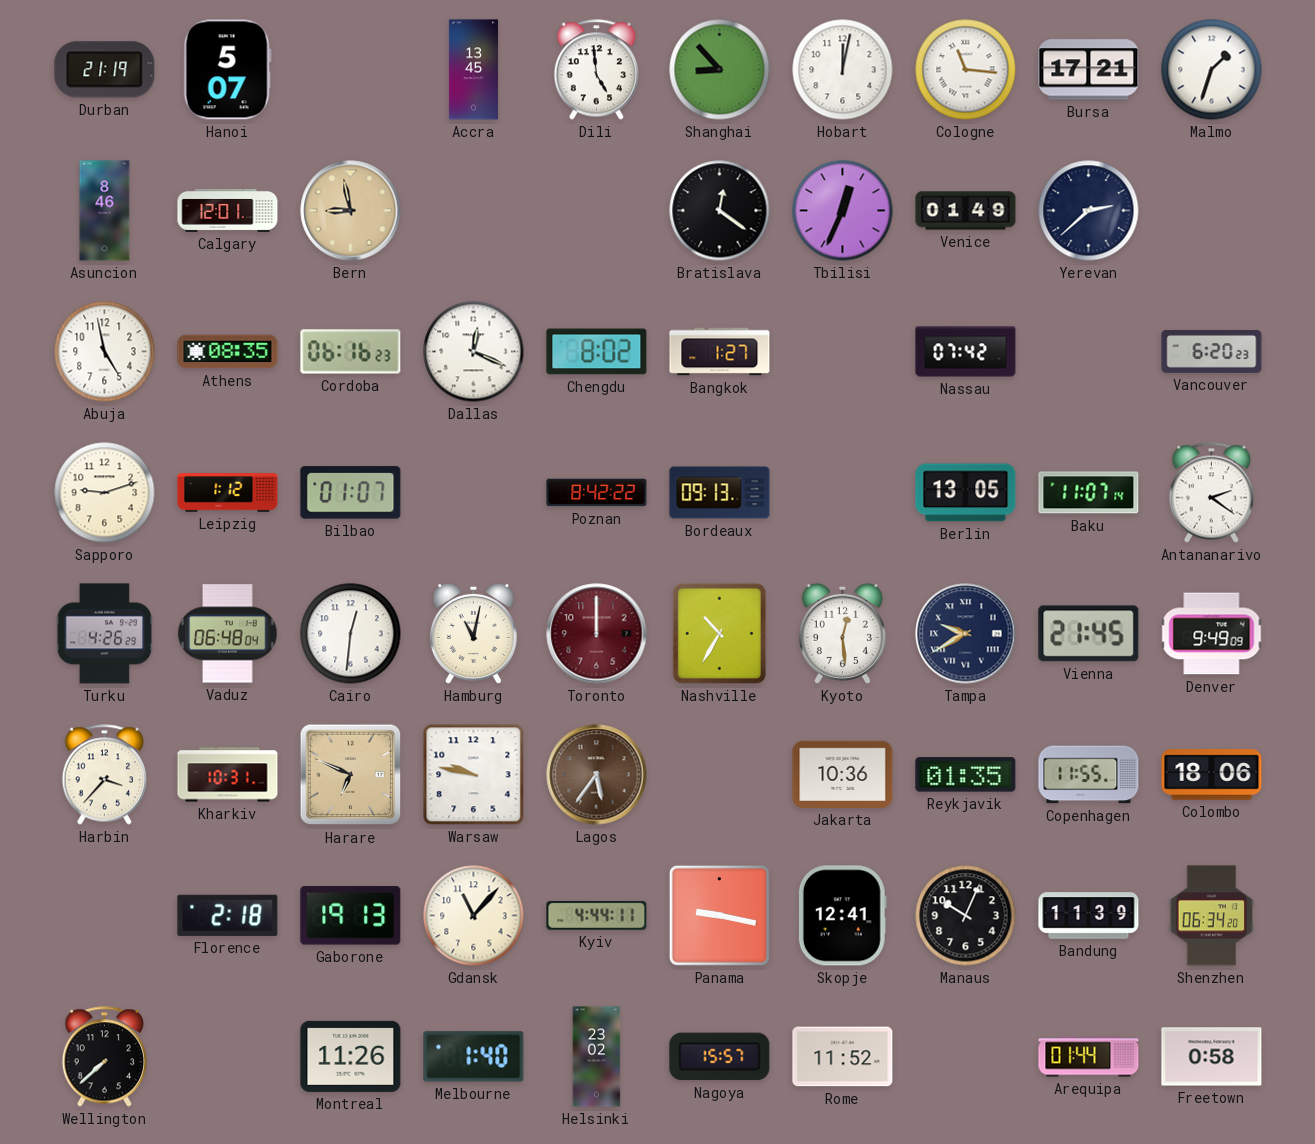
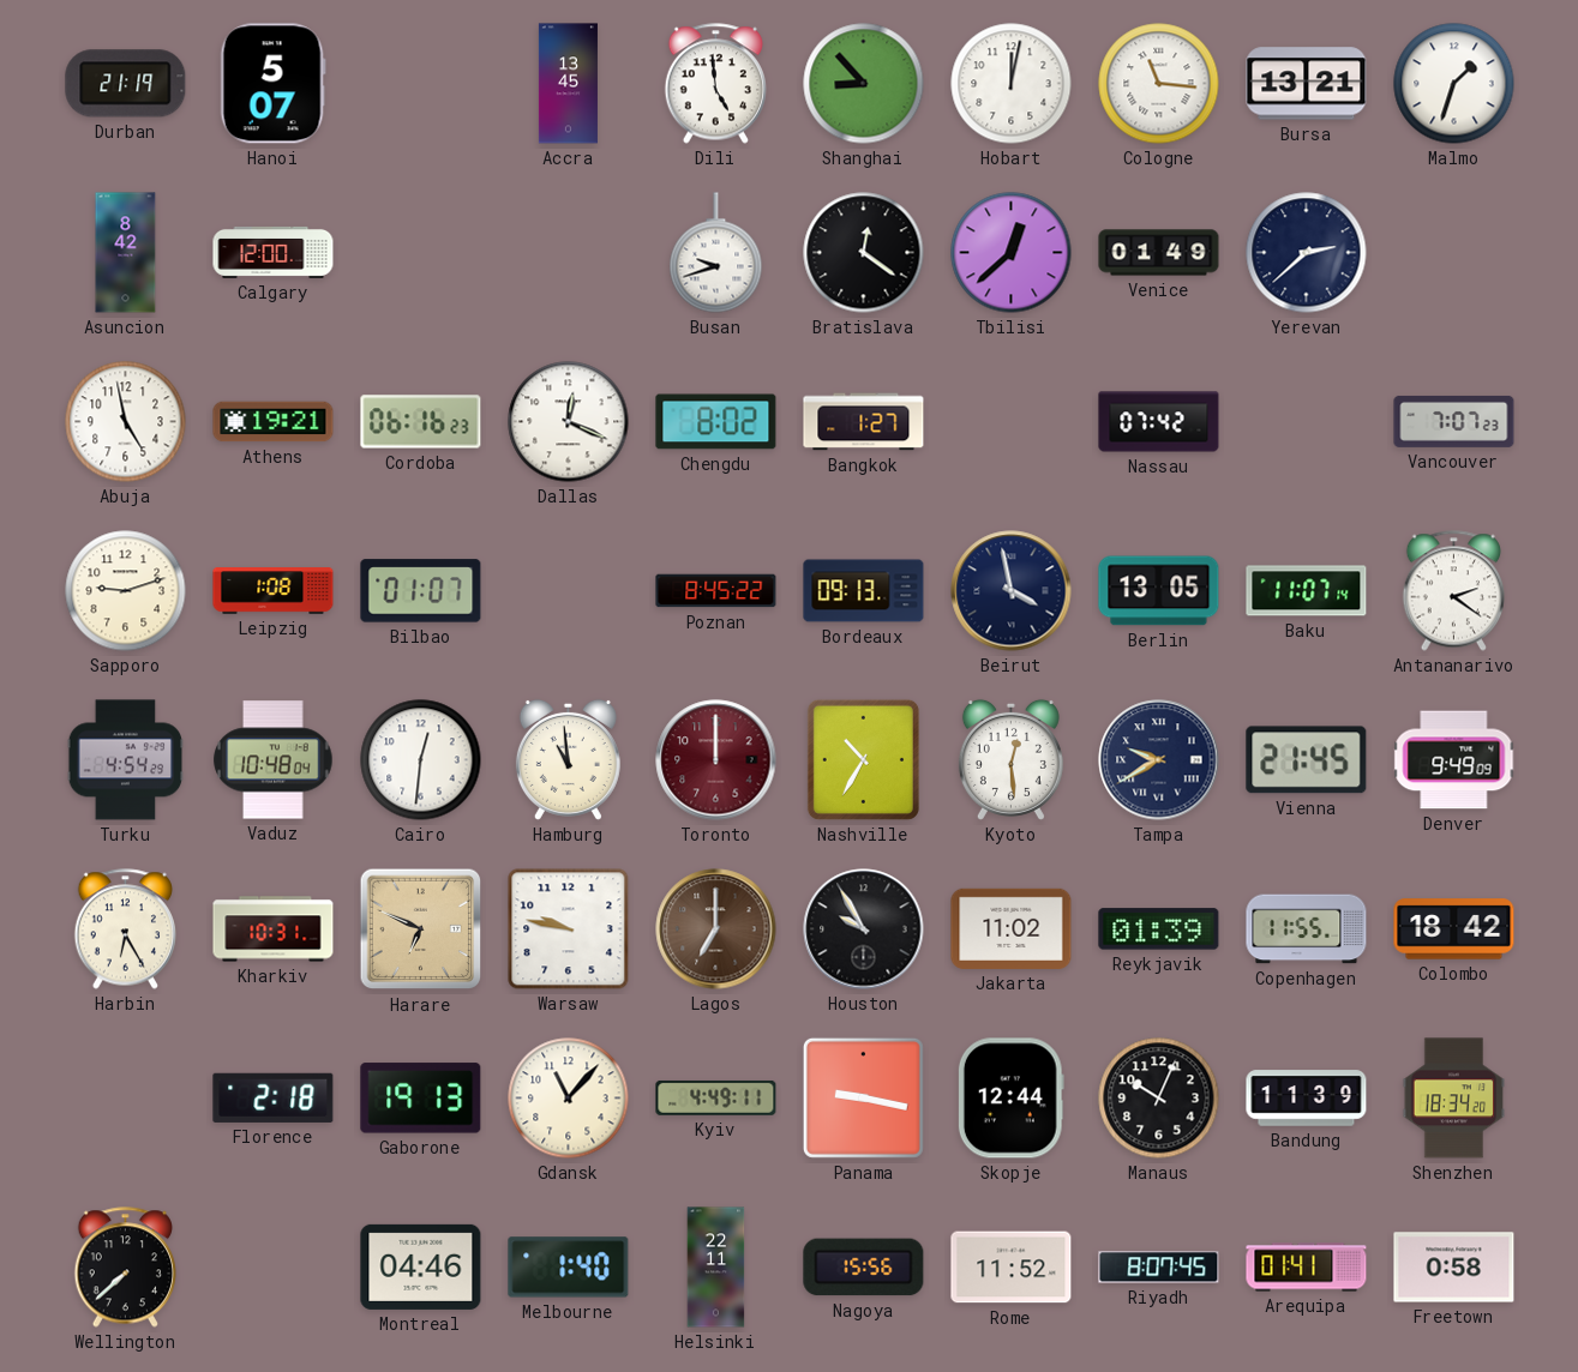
Bursa: 17:21 -> 13:21 (1307, 84)
Asuncion: 8:46 -> 8:42 (126, 253)
Calgary: 12:01 -> 12:00 (274, 252)
Bern: 8:58 -> none (351, 211)
Busan: none -> 9:42 (716, 253)
Tbilisi: 12:34 -> 12:38 (1012, 253)
Athens: 08:35 -> 19:21 (274, 422)
Vancouver: 6:20 -> 7:07 (1454, 421)
Leipzig: 1:12 -> 1:08 (274, 591)
Poznan: 8:42 -> 8:45 (716, 591)
Beirut: none -> 3:58 (1012, 591)
Turku: 4:26 -> 4:54 (126, 760)
Vaduz: 06:48 -> 10:48 (274, 760)
Hamburg: 11:02 -> 10:59 (568, 759)
Harbin: 3:37 -> 6:25 (125, 929)
Lagos: 5:36 -> 7:00 (716, 929)
Houston: none -> 9:55 (864, 929)
Jakarta: 10:36 -> 11:02 (1012, 928)
Reykjavik: 01:35 -> 01:39 (1159, 929)
Colombo: 18:06 -> 18:42 (1454, 929)
Kyiv: 4:44 -> 4:49 (716, 1097)
Skopje: 12:41 -> 12:44 (1010, 1099)
Shenzhen: 06:34 -> 18:34 (1454, 1099)
Montreal: 11:26 -> 04:46 (421, 1266)
Helsinki: 23:02 -> 22:11 (716, 1268)
Nagoya: 15:57 -> 15:56 (864, 1268)
Riyadh: none -> 8:07 (1159, 1268)
Arequipa: 01:44 -> 01:41 (1307, 1268)
